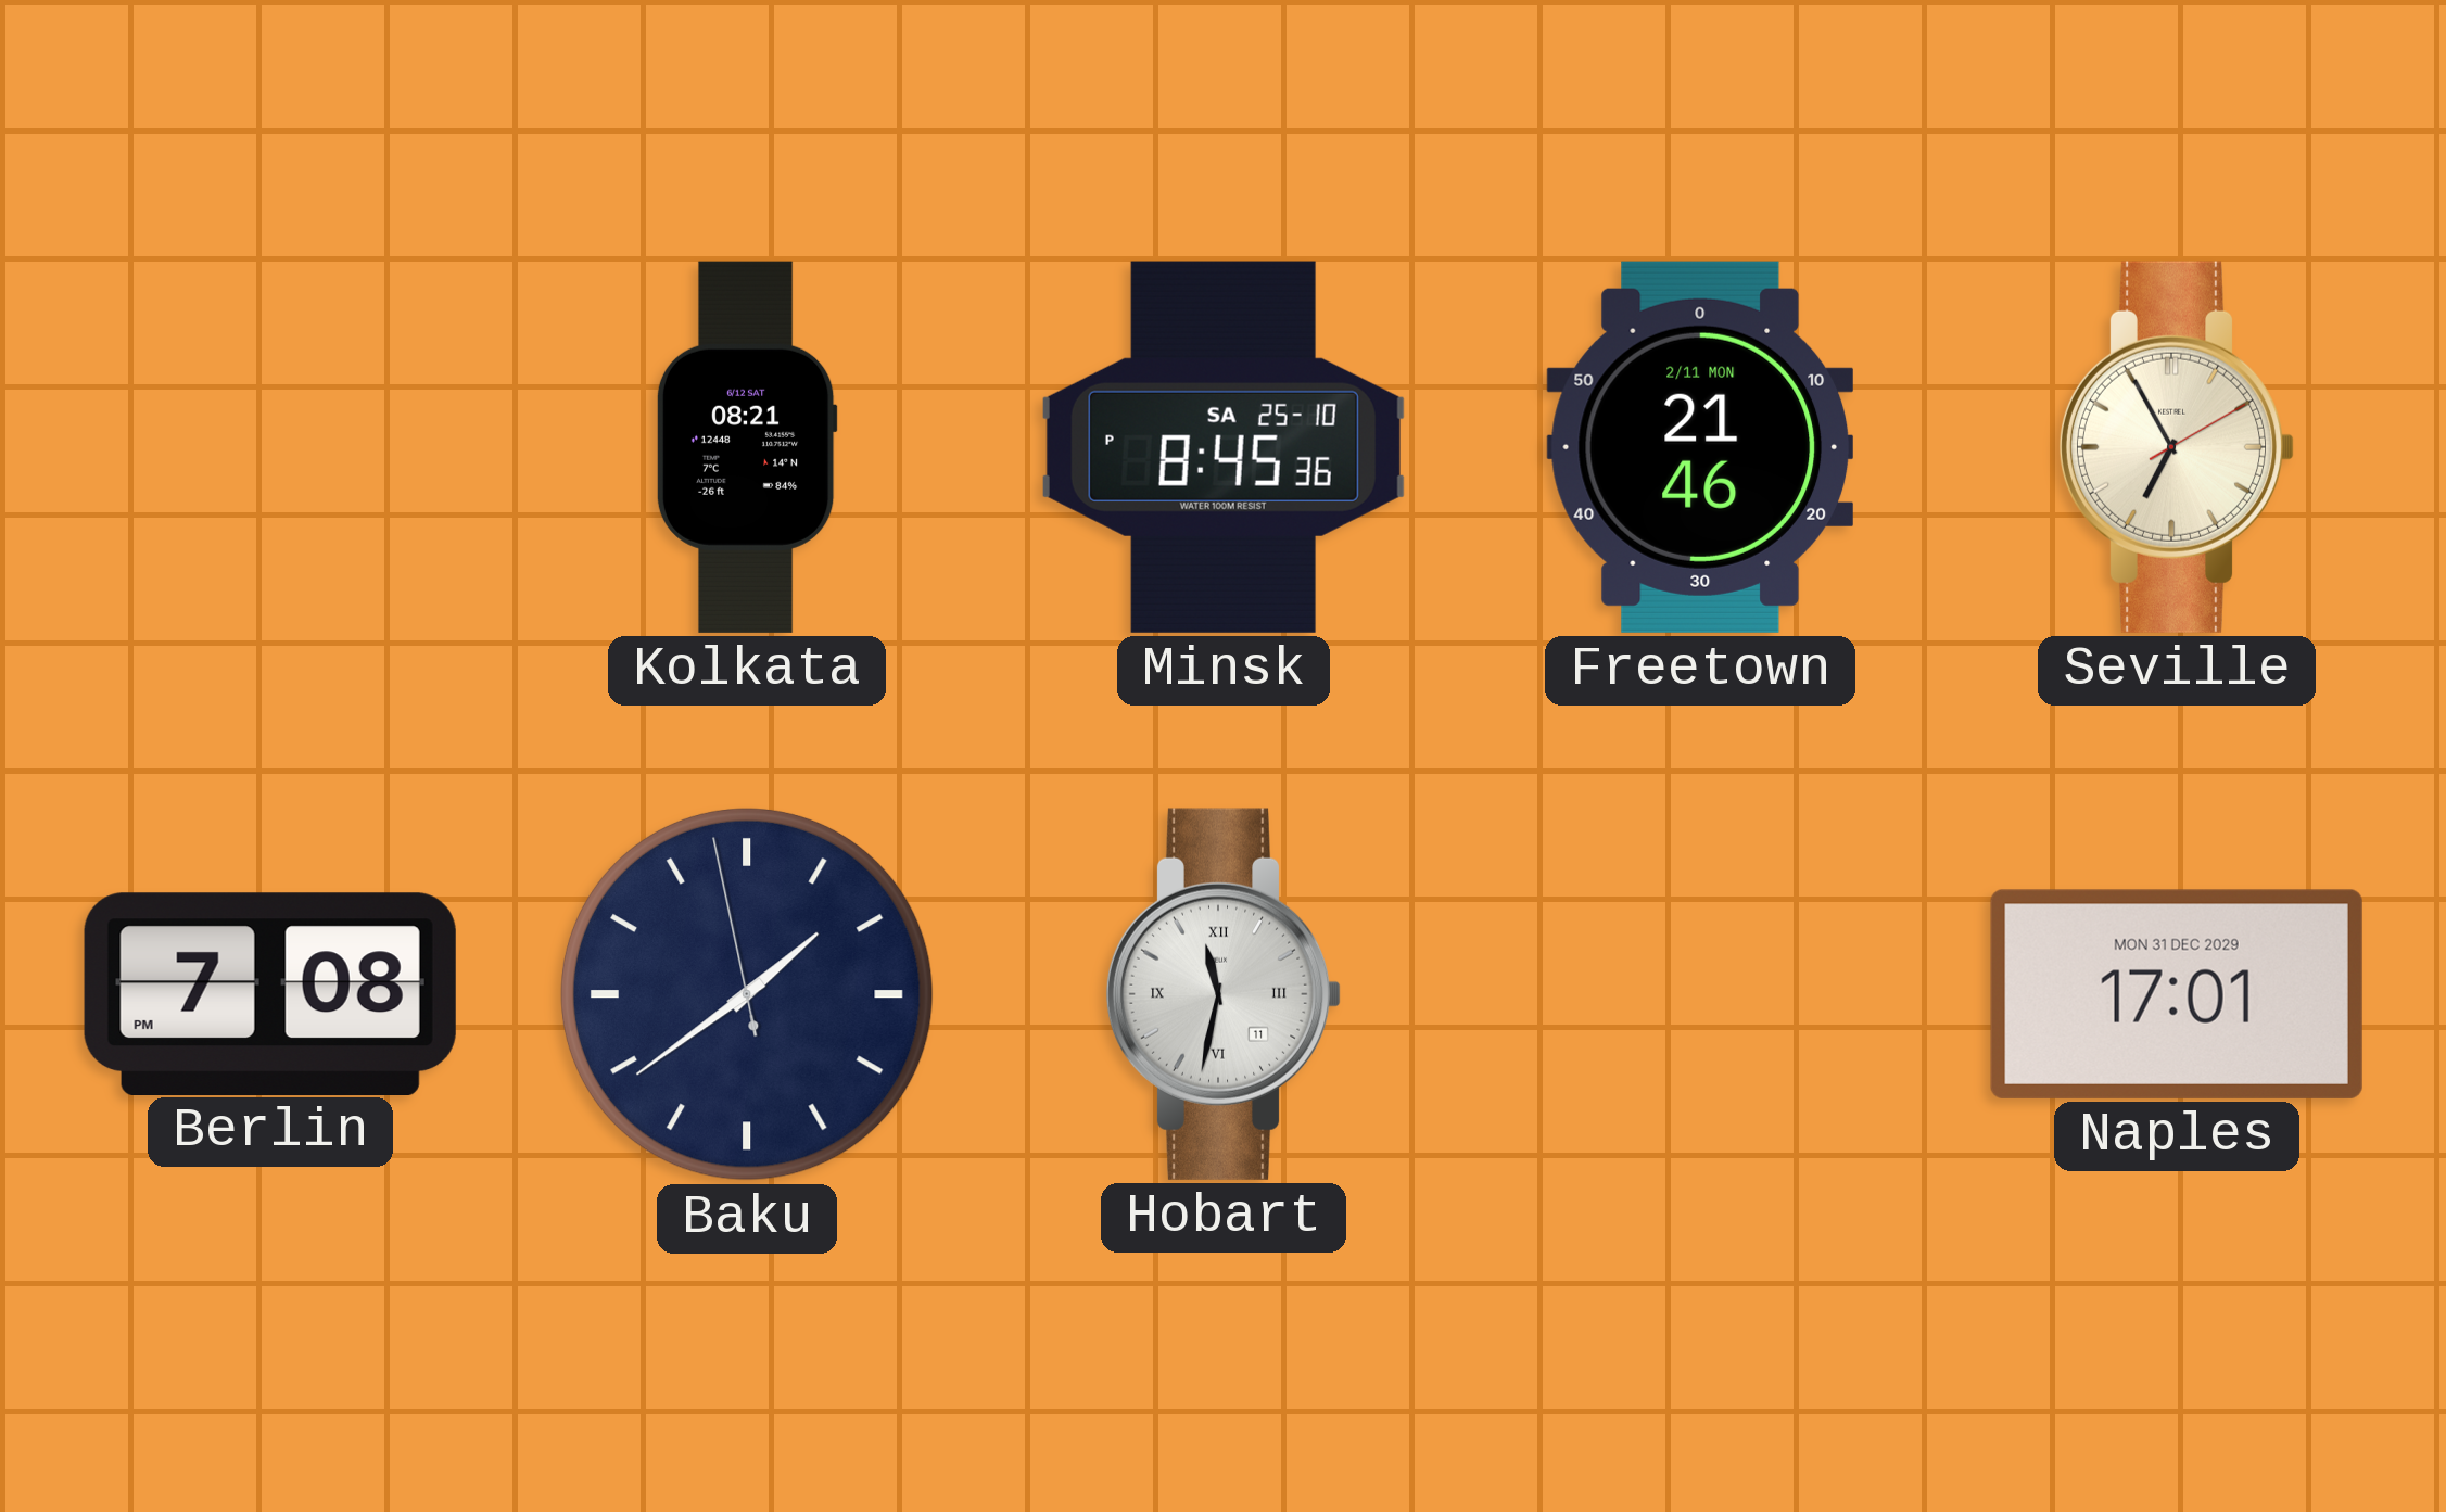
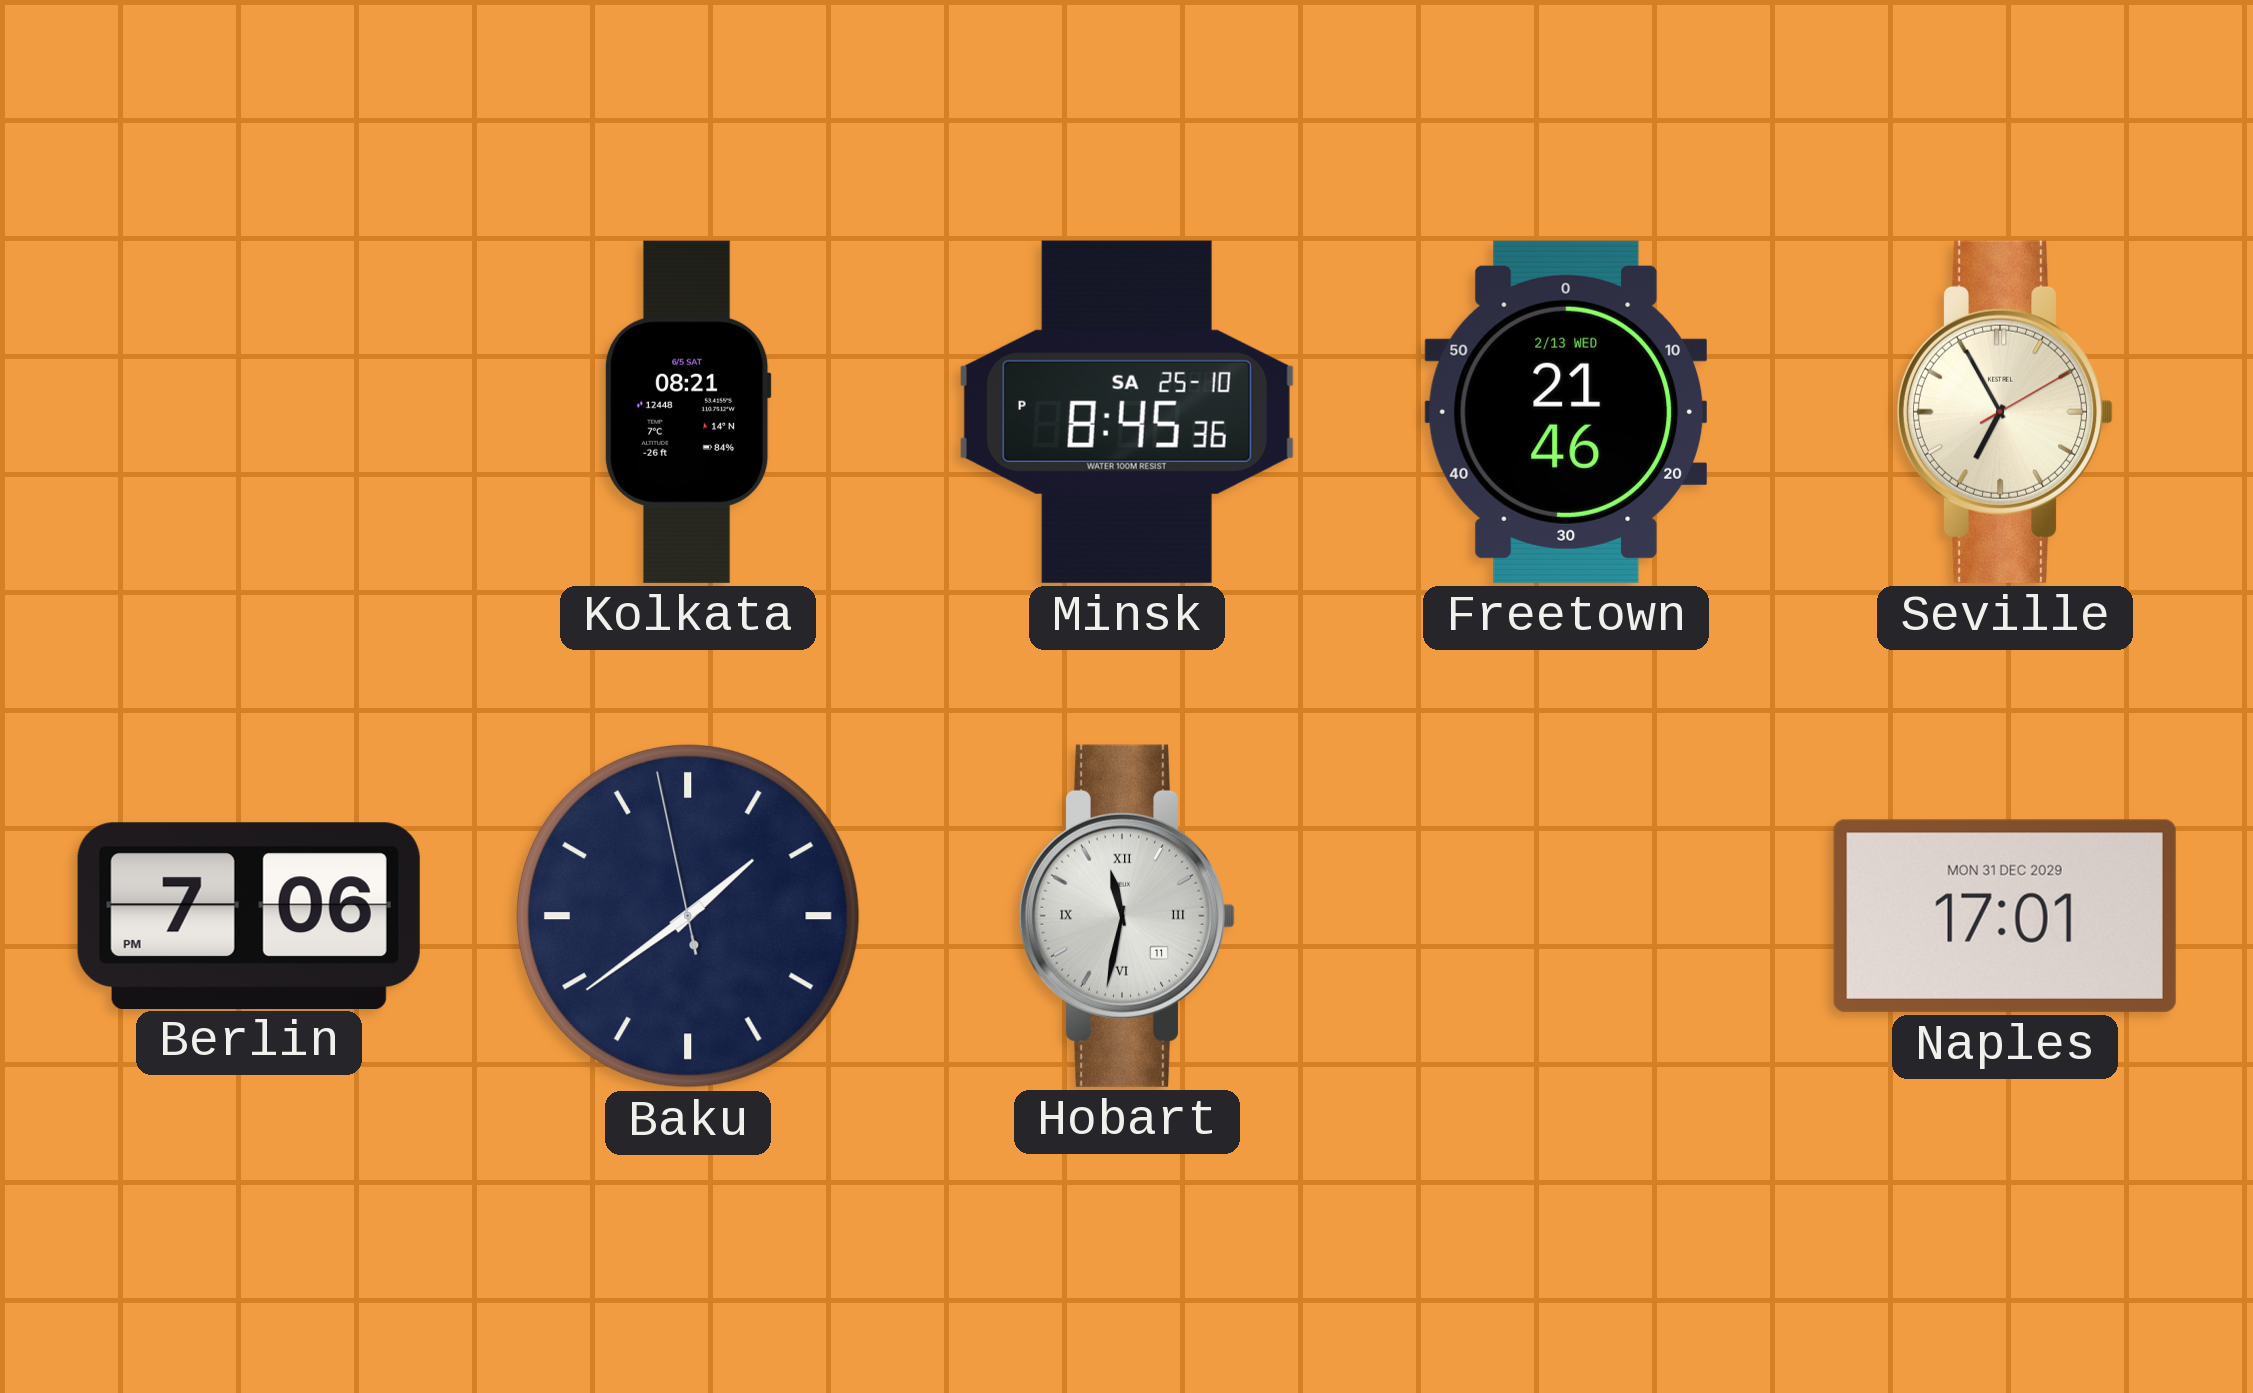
Kolkata date: 6/12 SAT -> 6/5 SAT (688, 412)
Freetown date: 2/11 MON -> 2/13 WED (1565, 412)
Berlin: 7:08 -> 7:06 (249, 915)
